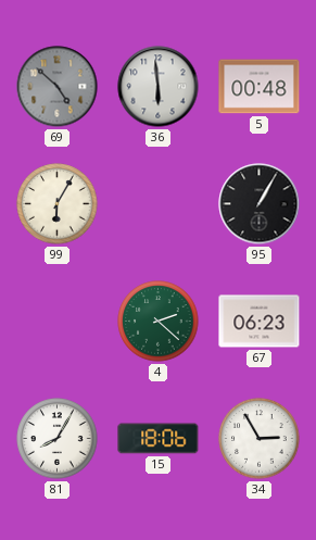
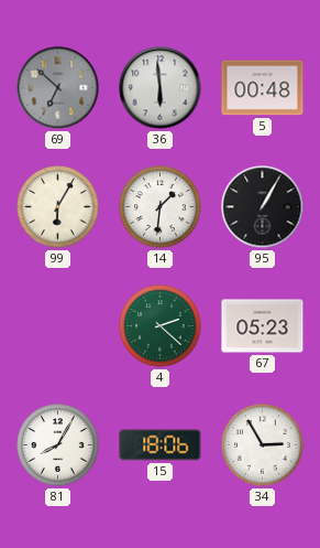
69: 4:52 -> 6:52 (58, 88)
14: none -> 1:31 (161, 207)
67: 06:23 -> 05:23 (263, 326)
